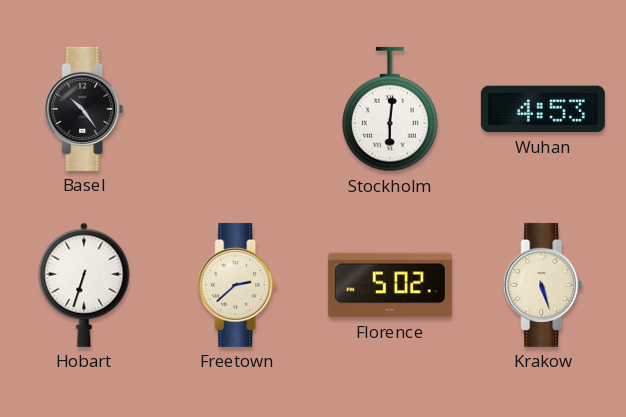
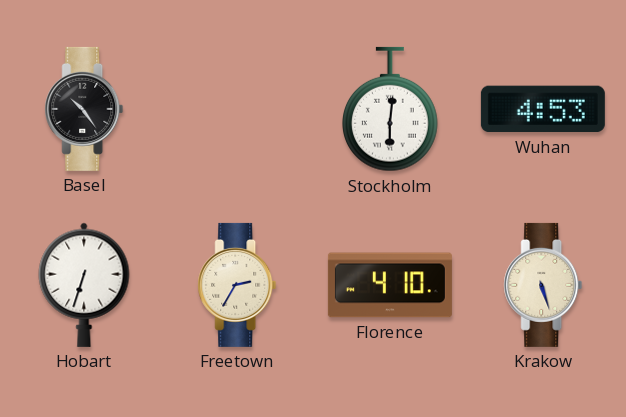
Freetown: 2:38 -> 2:35 (237, 285)
Florence: 5:02 -> 4:10 (390, 285)
